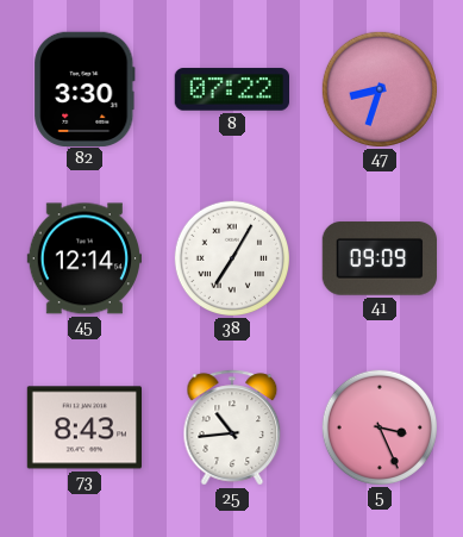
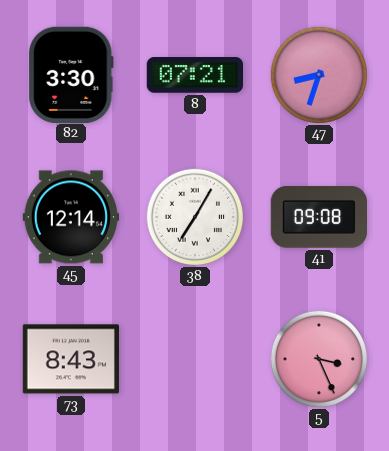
8: 07:22 -> 07:21 (194, 75)
41: 09:09 -> 09:08 (318, 217)
25: 10:44 -> none (232, 427)
